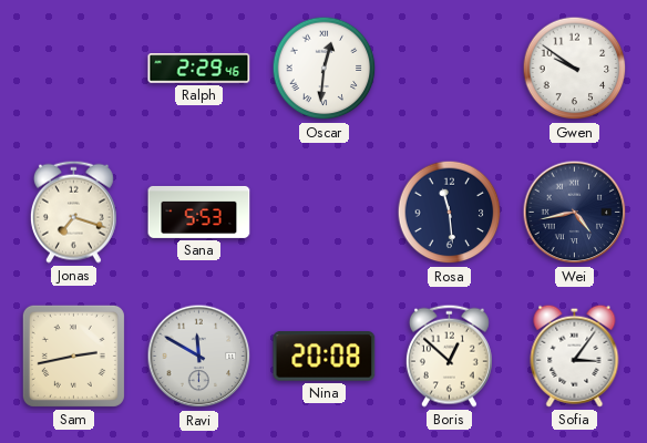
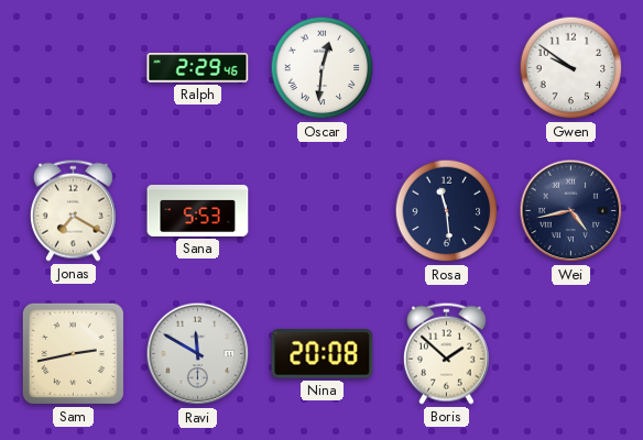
Jonas: 7:18 -> 7:20 (73, 210)
Boris: 12:52 -> 1:52 (446, 353)
Sofia: 3:06 -> none (575, 356)
